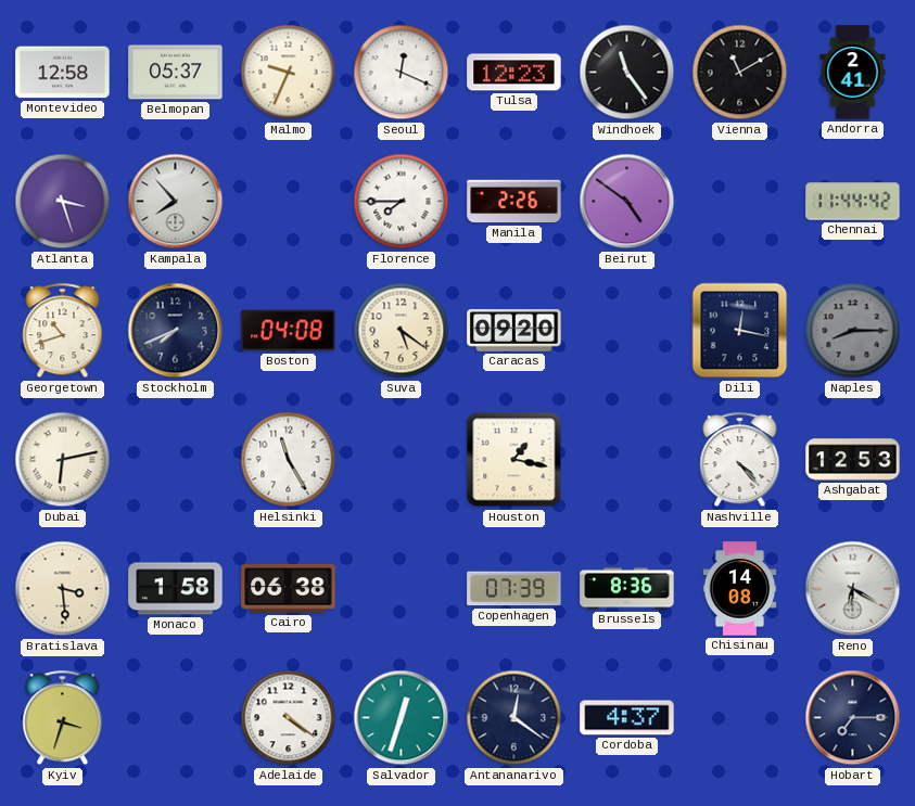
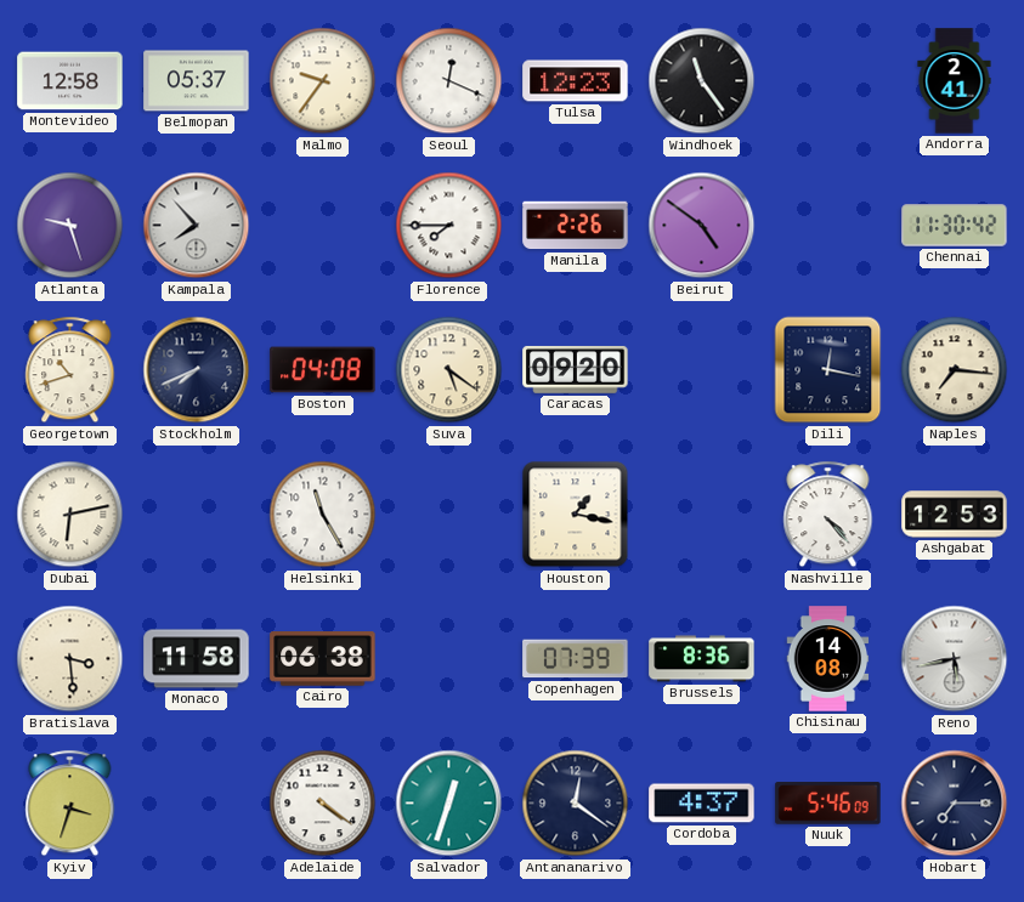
Malmo: 9:34 -> 9:36 (323, 81)
Vienna: 11:10 -> none (740, 73)
Atlanta: 3:27 -> 9:27 (70, 226)
Chennai: 11:44 -> 11:30 (955, 226)
Naples: 8:15 -> 7:16 (955, 370)
Naples dial: grey -> cream (955, 370)
Monaco: 1:58 -> 11:58 (197, 659)
Reno: 6:20 -> 5:43 (955, 659)
Nuuk: none -> 5:46 (828, 804)
